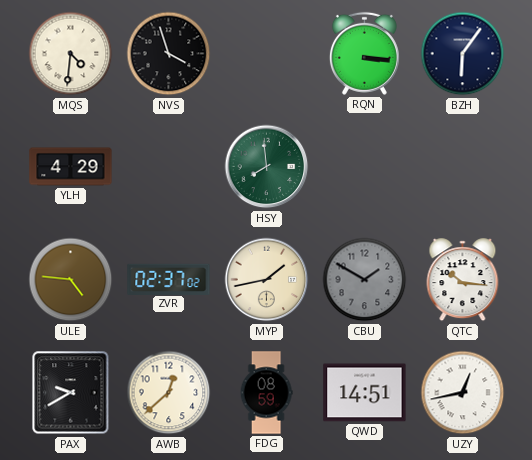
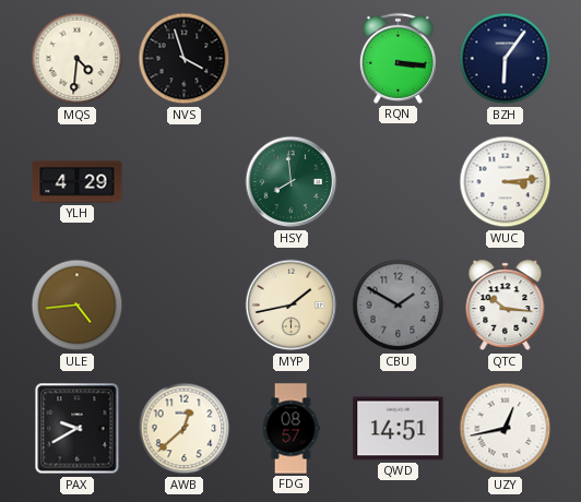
WUC: none -> 3:14 (506, 182)
ULE: 4:46 -> 4:44 (78, 306)
ZVR: 02:37 -> none (169, 279)
FDG: 08:59 -> 08:57 (290, 429)
